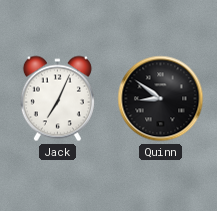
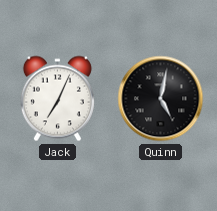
Quinn: 8:51 -> 5:02 (161, 99)
